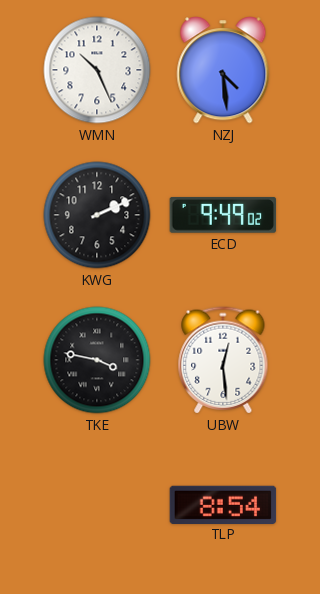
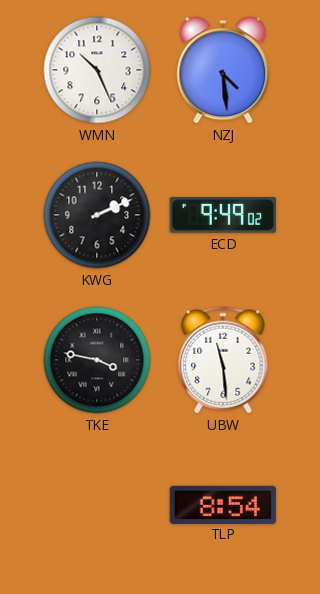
UBW: 12:29 -> 11:29 (223, 360)
